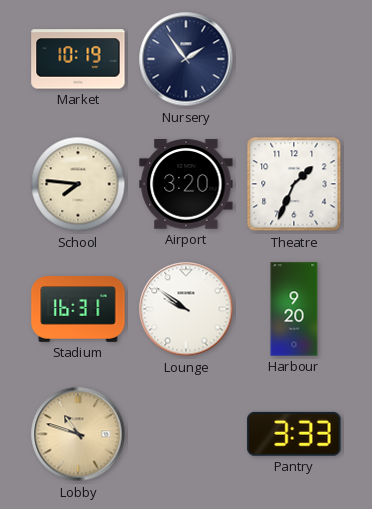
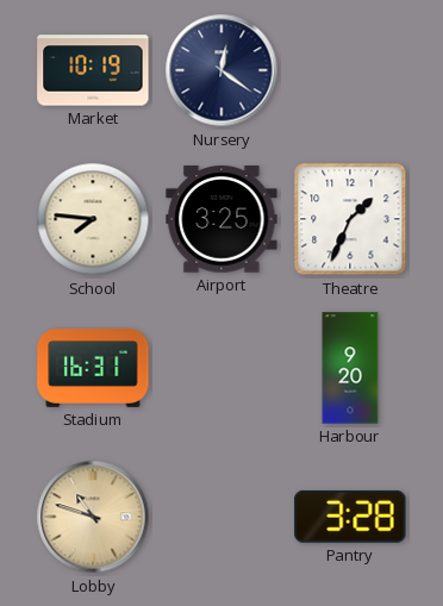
Nursery: 1:54 -> 12:21 (221, 70)
Airport: 3:20 -> 3:25 (221, 219)
Lounge: 9:51 -> none (186, 309)
Pantry: 3:33 -> 3:28 (350, 517)
